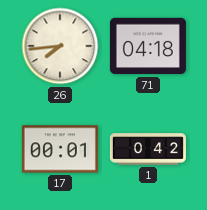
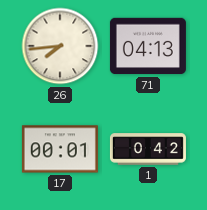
71: 04:18 -> 04:13 (148, 46)
